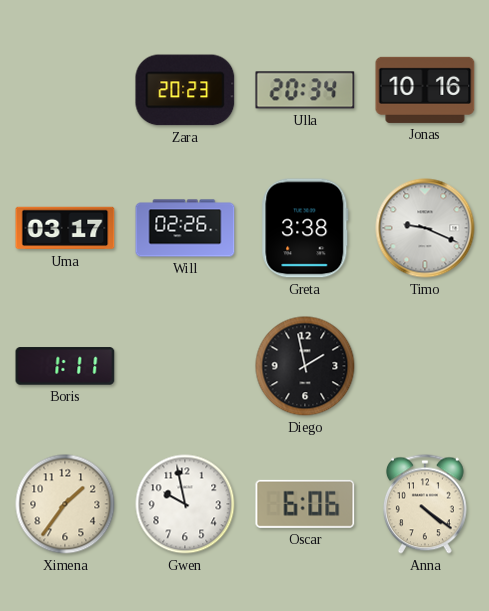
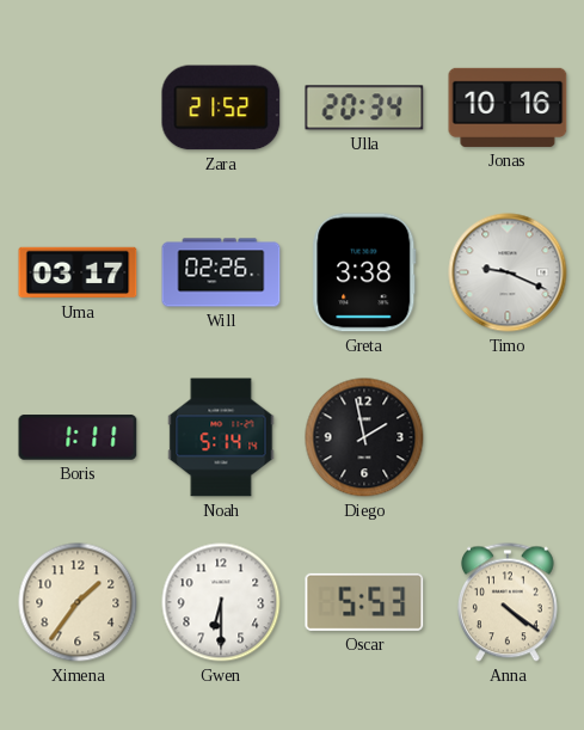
Zara: 20:23 -> 21:52 (221, 108)
Noah: none -> 5:14 (221, 437)
Gwen: 9:58 -> 6:30 (221, 602)
Oscar: 6:06 -> 5:53 (364, 602)
